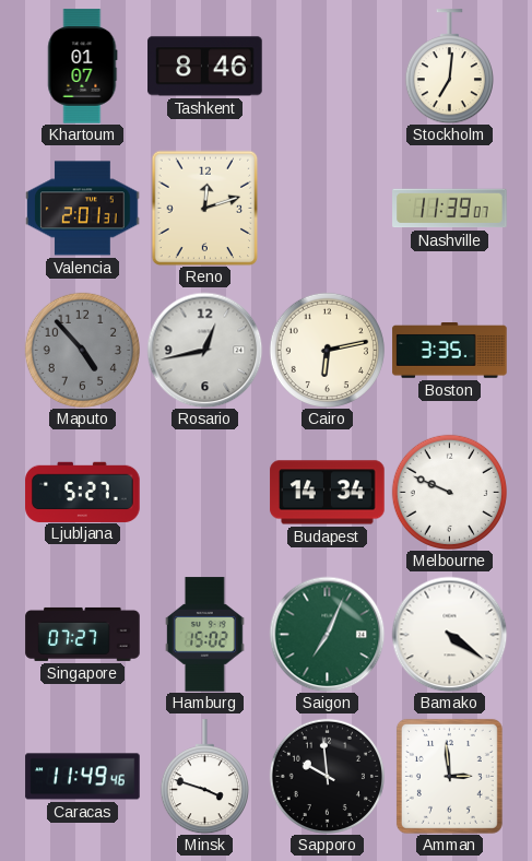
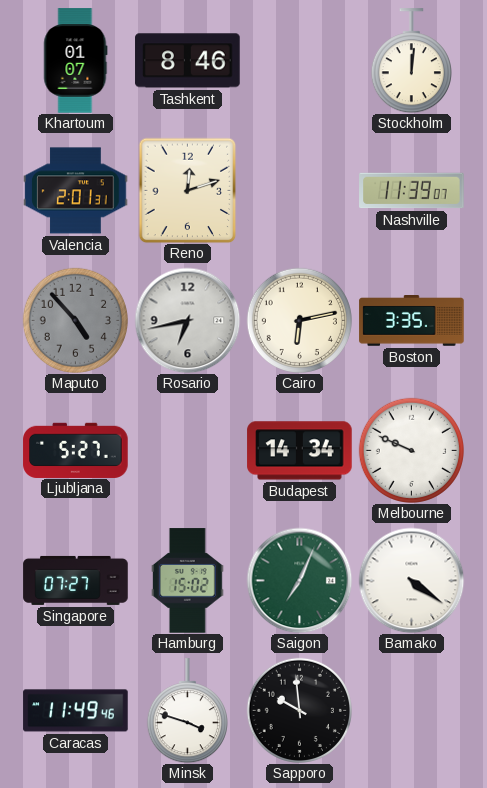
Stockholm: 7:01 -> 12:01 (411, 61)
Rosario: 12:43 -> 6:43 (187, 320)
Amman: 2:59 -> none (449, 776)
